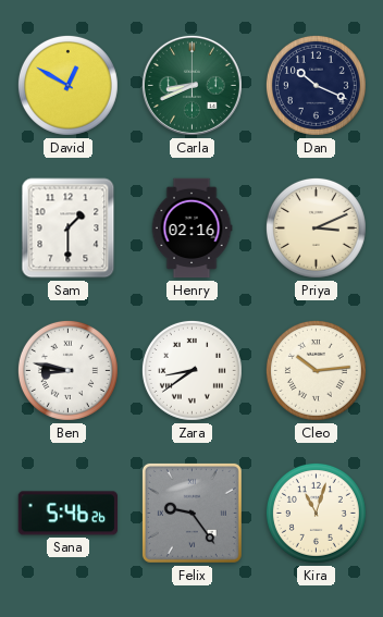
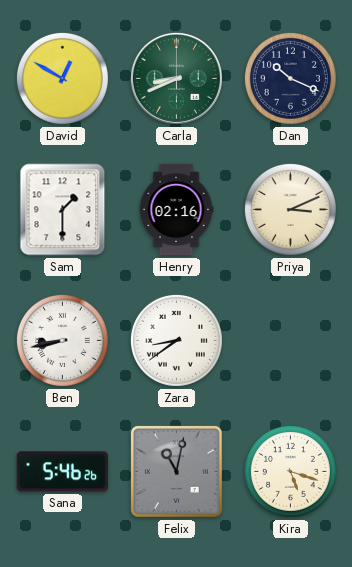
Ben: 8:47 -> 8:43 (62, 340)
Cleo: 10:14 -> none (316, 370)
Felix: 9:24 -> 11:02 (176, 471)
Kira: 11:03 -> 5:18 (290, 471)
